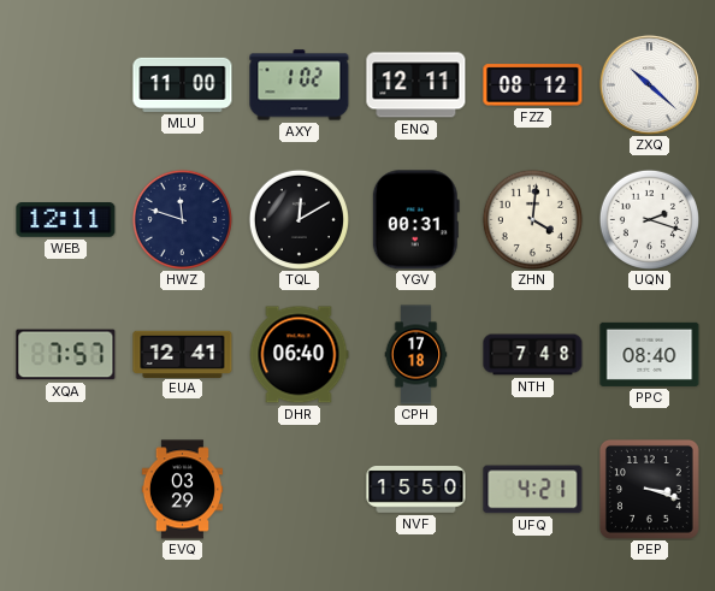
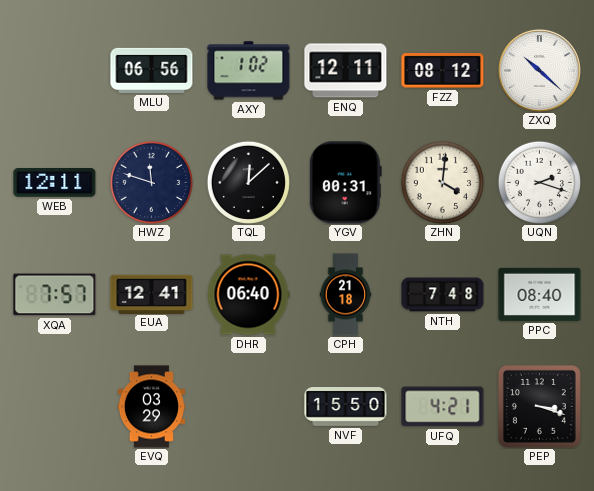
MLU: 11:00 -> 06:56 (152, 70)
TQL: 12:10 -> 12:08 (248, 182)
CPH: 17:18 -> 21:18 (346, 295)
